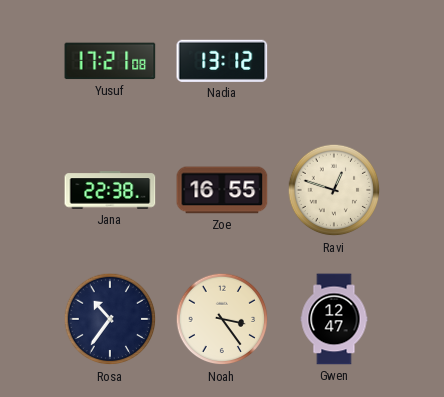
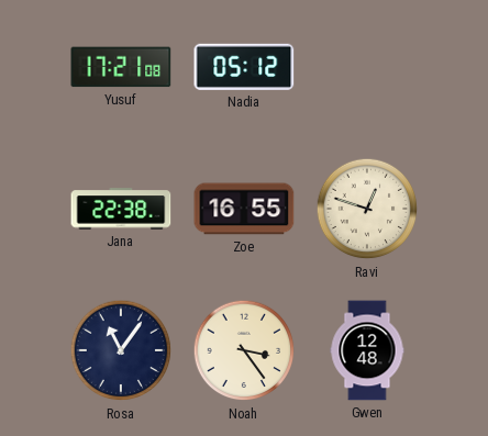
Nadia: 13:12 -> 05:12 (244, 67)
Rosa: 10:36 -> 11:06 (121, 350)
Gwen: 12:47 -> 12:48 (367, 350)
